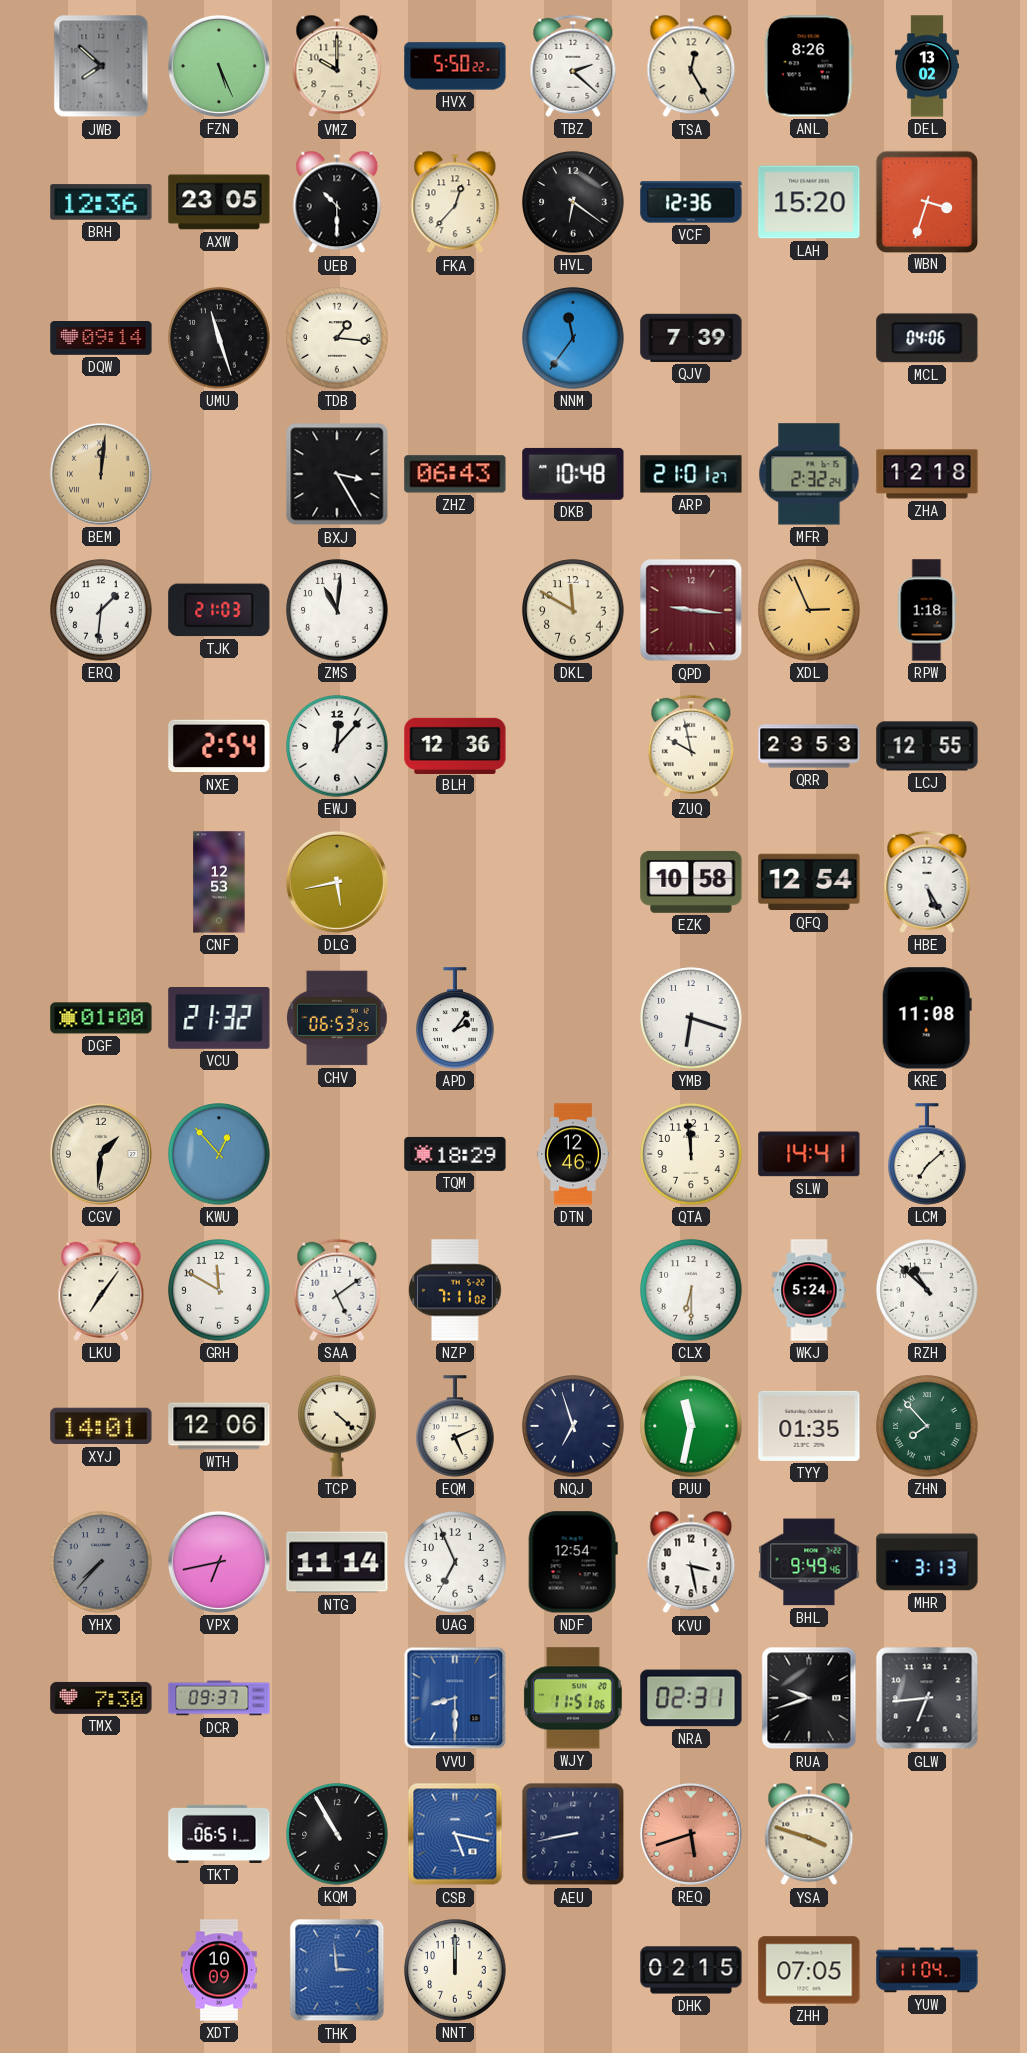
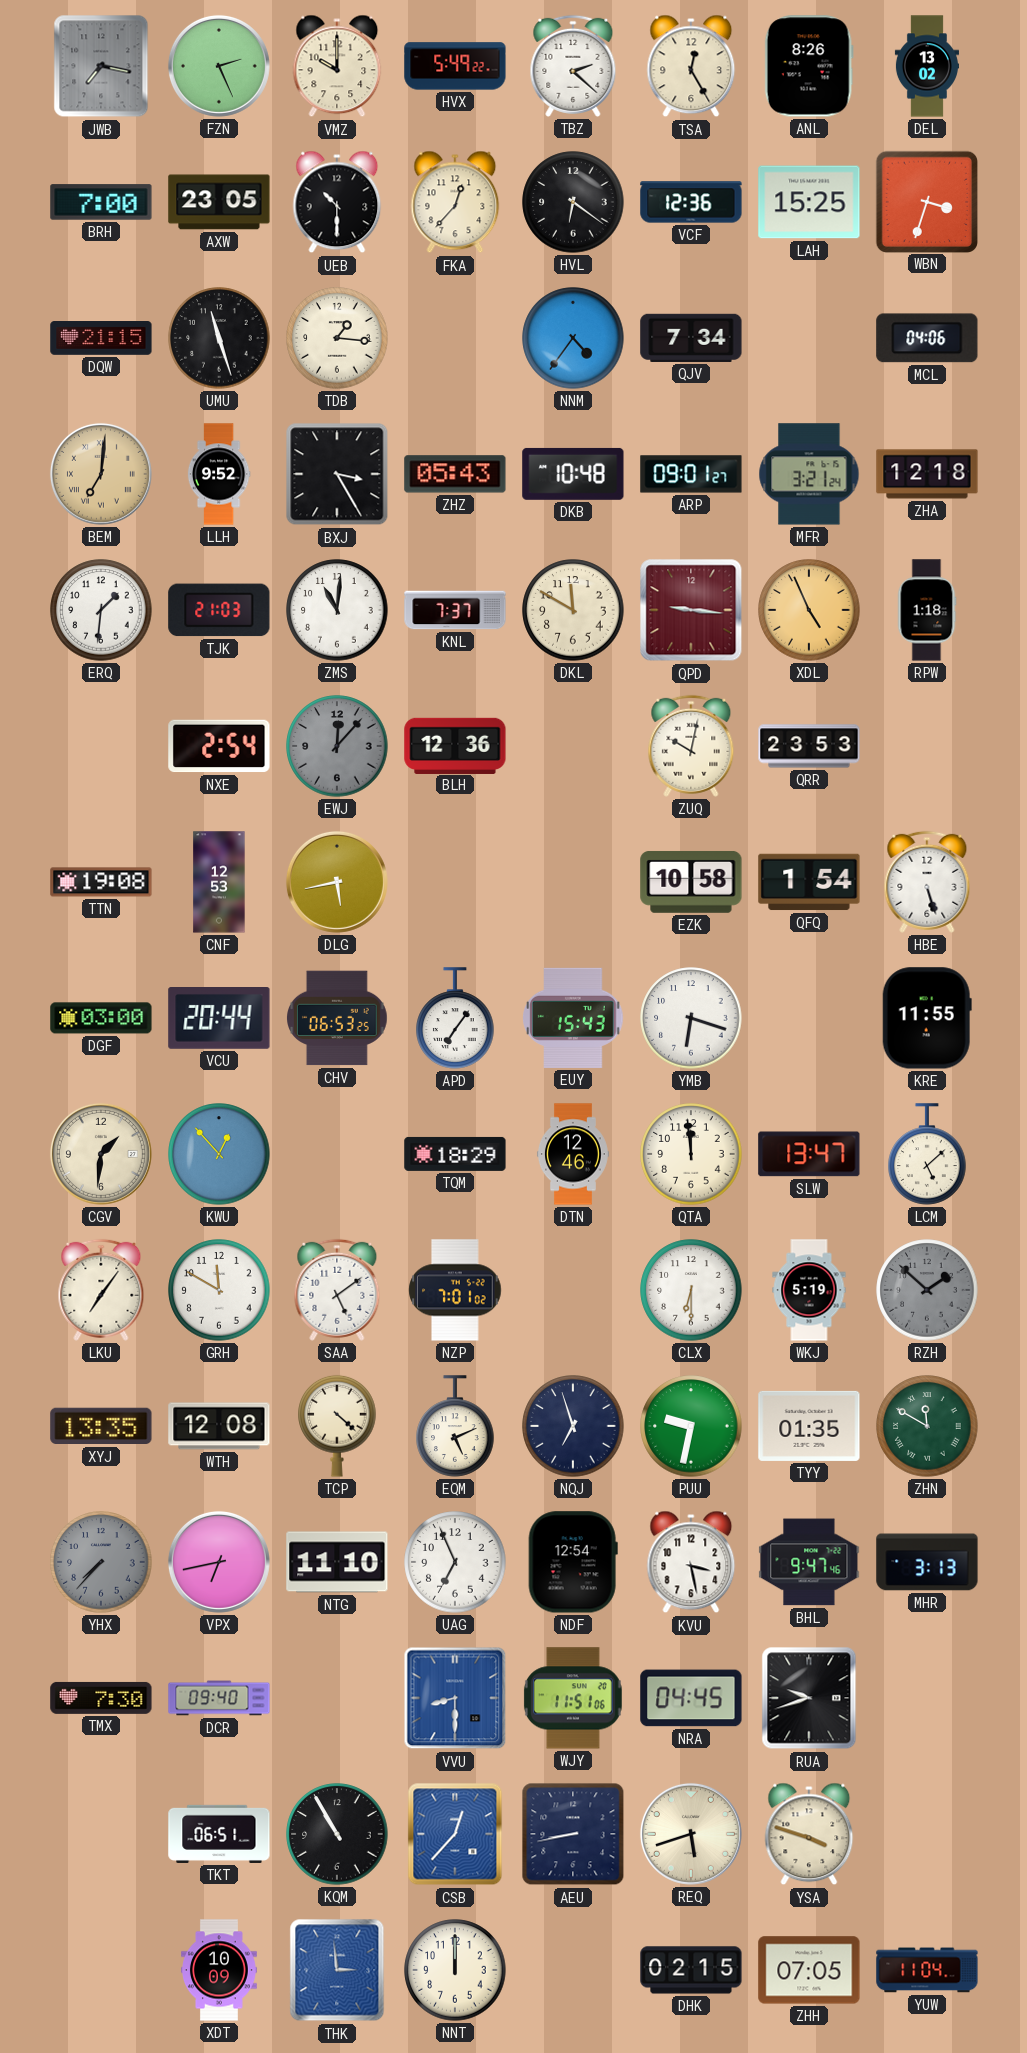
JWB: 7:52 -> 7:17 (101, 66)
FZN: 5:26 -> 2:26 (219, 66)
HVX: 5:50 -> 5:49 (455, 66)
BRH: 12:36 -> 7:00 (101, 202)
LAH: 15:20 -> 15:25 (809, 202)
DQW: 09:14 -> 21:15 (101, 339)
NNM: 11:36 -> 4:36 (573, 338)
QJV: 7:39 -> 7:34 (691, 338)
BEM: 12:01 -> 7:01 (101, 474)
LLH: none -> 9:52 (219, 474)
ZHZ: 06:43 -> 05:43 (455, 474)
ARP: 21:01 -> 09:01 (691, 474)
MFR: 2:32 -> 3:21 (809, 474)
KNL: none -> 7:37 (455, 610)
XDL: 2:56 -> 4:56 (809, 610)
EWJ dial: white -> grey (337, 746)
ZUQ: 9:58 -> 10:02 (691, 746)
LCJ: 12:55 -> none (927, 746)
TTN: none -> 19:08 (101, 882)
QFQ: 12:54 -> 1:54 (809, 882)
HBE: 5:25 -> 5:27 (927, 882)
DGF: 01:00 -> 03:00 (101, 1018)
VCU: 21:32 -> 20:44 (219, 1019)
APD: 2:06 -> 7:06 (455, 1018)
EUY: none -> 15:43 (573, 1018)
KRE: 11:08 -> 11:55 (927, 1018)
SLW: 14:41 -> 13:47 (809, 1154)
LCM: 7:08 -> 5:08 (927, 1154)
NZP: 7:11 -> 7:01 (455, 1290)
WKJ: 5:24 -> 5:19 (809, 1290)
RZH: 10:52 -> 1:52 (927, 1290)
RZH dial: white -> grey (927, 1290)
XYJ: 14:01 -> 13:35 (101, 1426)
WTH: 12:06 -> 12:08 (219, 1426)
PUU: 11:32 -> 9:32 (691, 1426)
ZHN: 7:53 -> 11:50 (927, 1426)
NTG: 11:14 -> 11:10 (337, 1562)
BHL: 9:49 -> 9:47 (809, 1562)
DCR: 09:37 -> 09:40 (219, 1698)
NRA: 02:31 -> 04:45 (691, 1698)
GLW: 6:44 -> none (927, 1698)
CSB: 5:17 -> 12:37 (455, 1834)
REQ dial: salmon -> cream (691, 1834)
